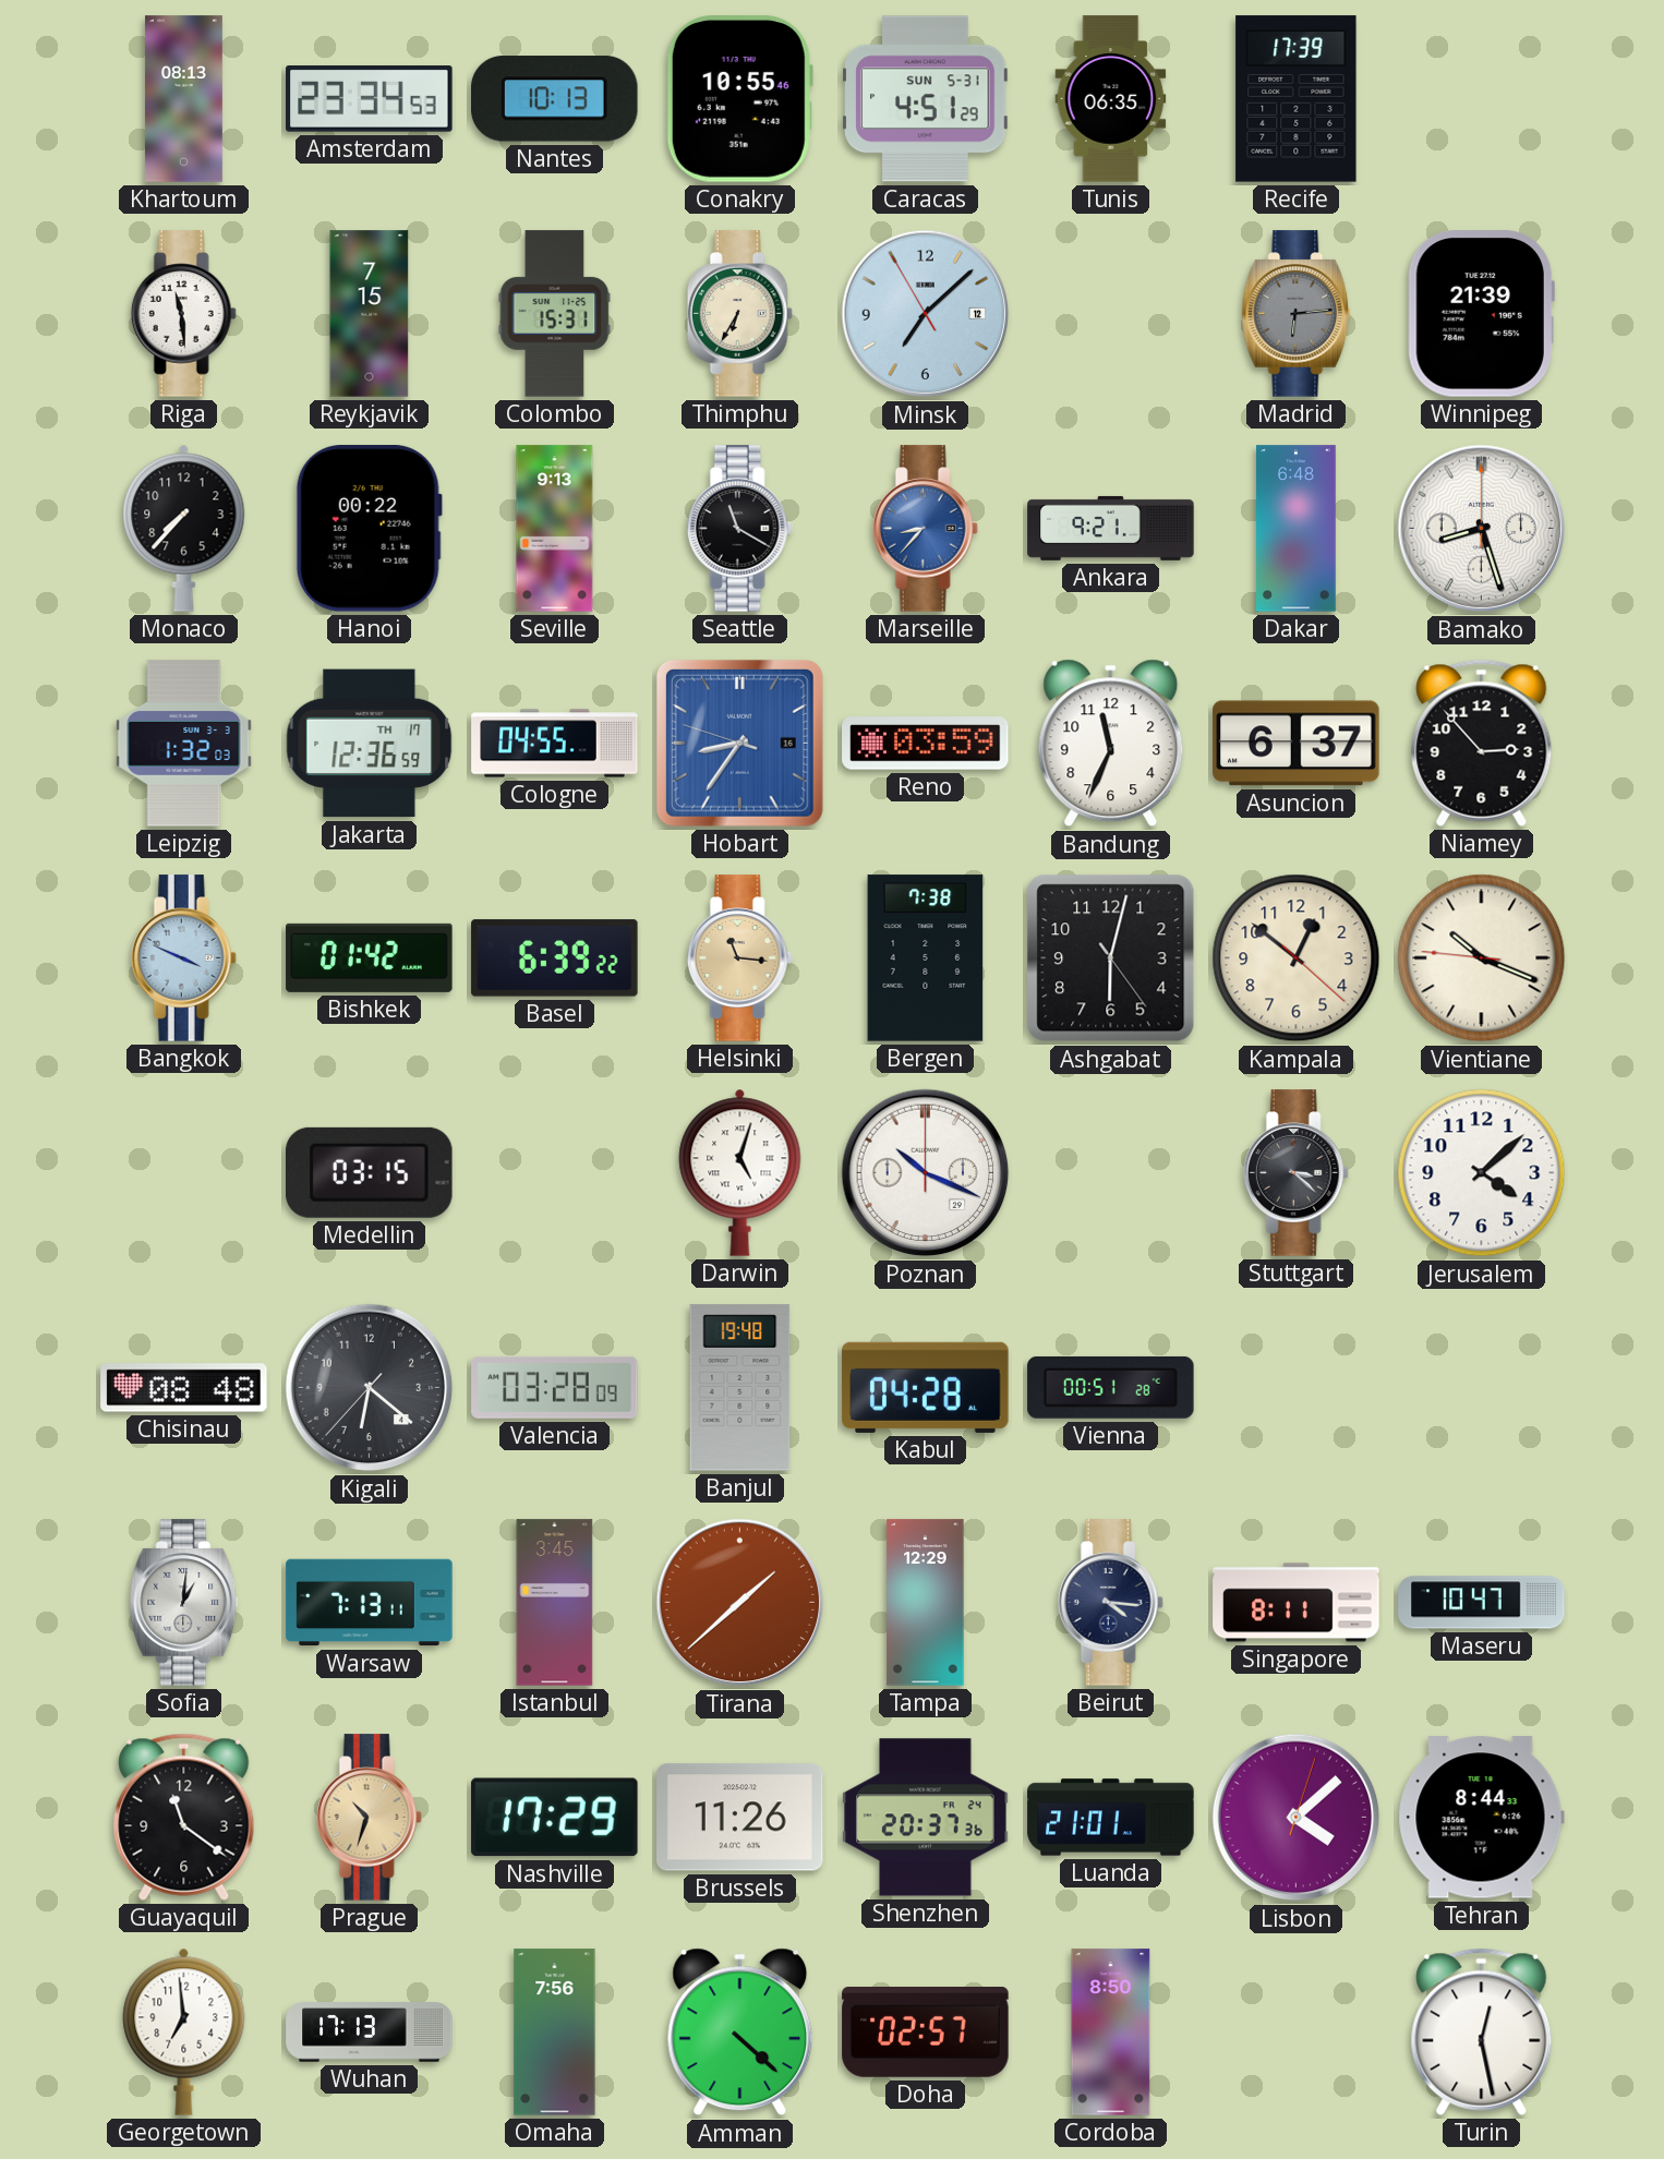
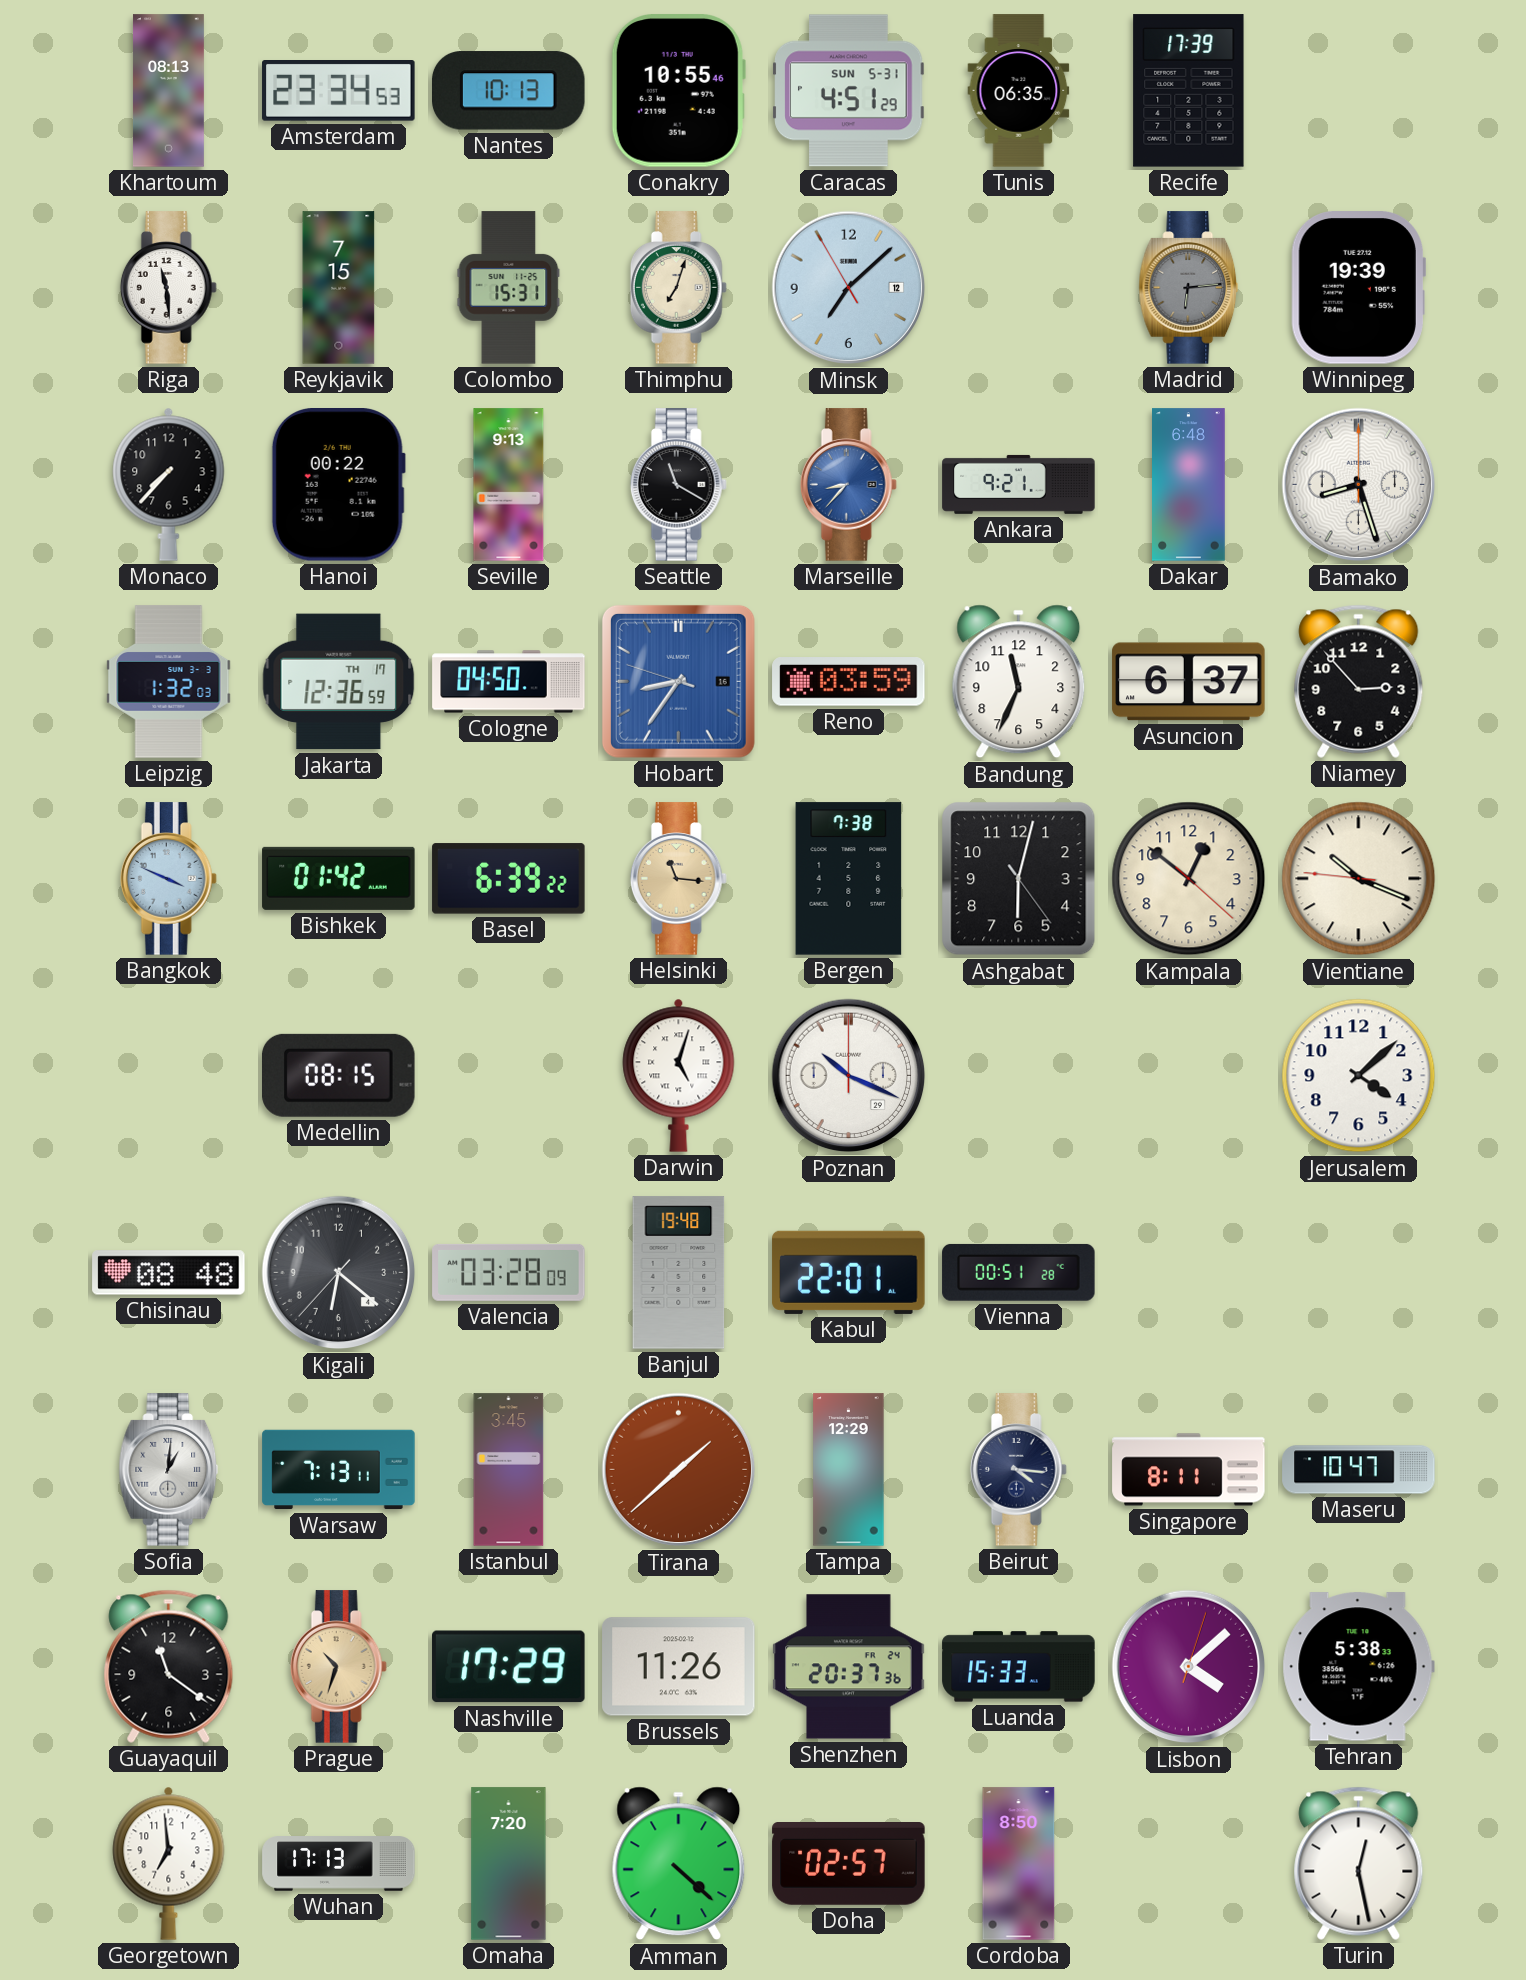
Thimphu: 6:35 -> 7:03 (678, 288)
Winnipeg: 21:39 -> 19:39 (1358, 288)
Cologne: 04:55 -> 04:50 (509, 682)
Medellin: 03:15 -> 08:15 (339, 1075)
Stuttgart: 3:22 -> none (1295, 1173)
Kabul: 04:28 -> 22:01 (849, 1272)
Luanda: 21:01 -> 15:33 (1019, 1667)
Tehran: 8:44 -> 5:38 (1358, 1667)
Omaha: 7:56 -> 7:20 (509, 1864)
